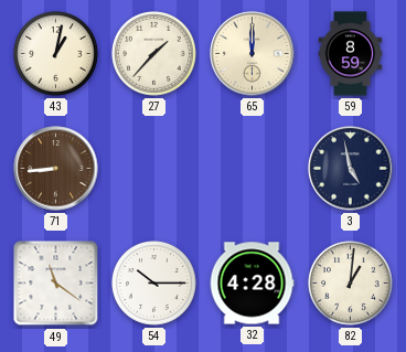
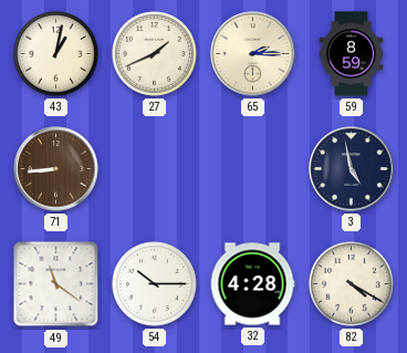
27: 1:37 -> 1:41 (155, 54)
65: 12:00 -> 2:15 (253, 54)
82: 1:01 -> 4:20 (352, 284)
